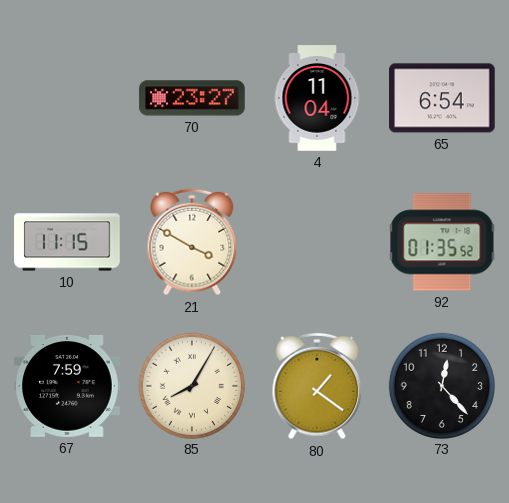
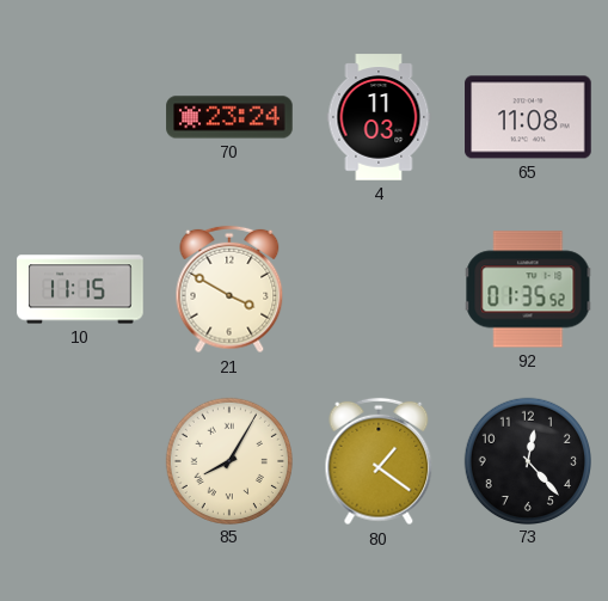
70: 23:27 -> 23:24 (229, 117)
4: 11:04 -> 11:03 (379, 117)
65: 6:54 -> 11:08 (528, 117)
67: 7:59 -> none (67, 386)
